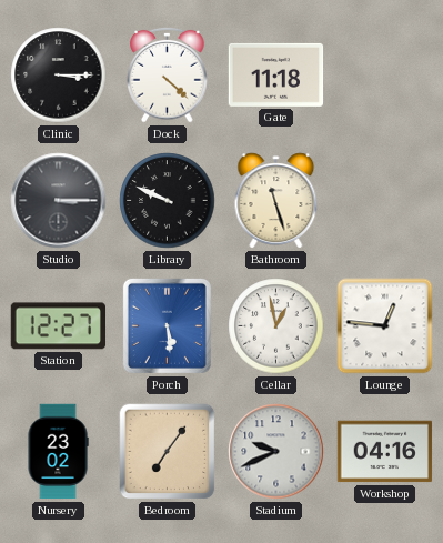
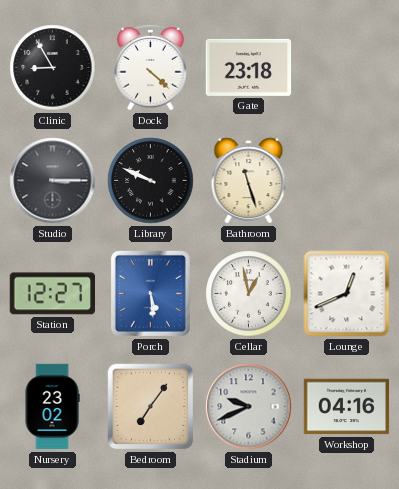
Clinic: 3:15 -> 8:55 (53, 68)
Gate: 11:18 -> 23:18 (249, 67)
Lounge: 12:46 -> 12:41 (347, 294)
